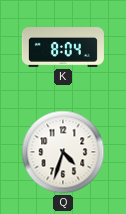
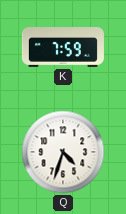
K: 8:04 -> 7:59 (63, 47)
